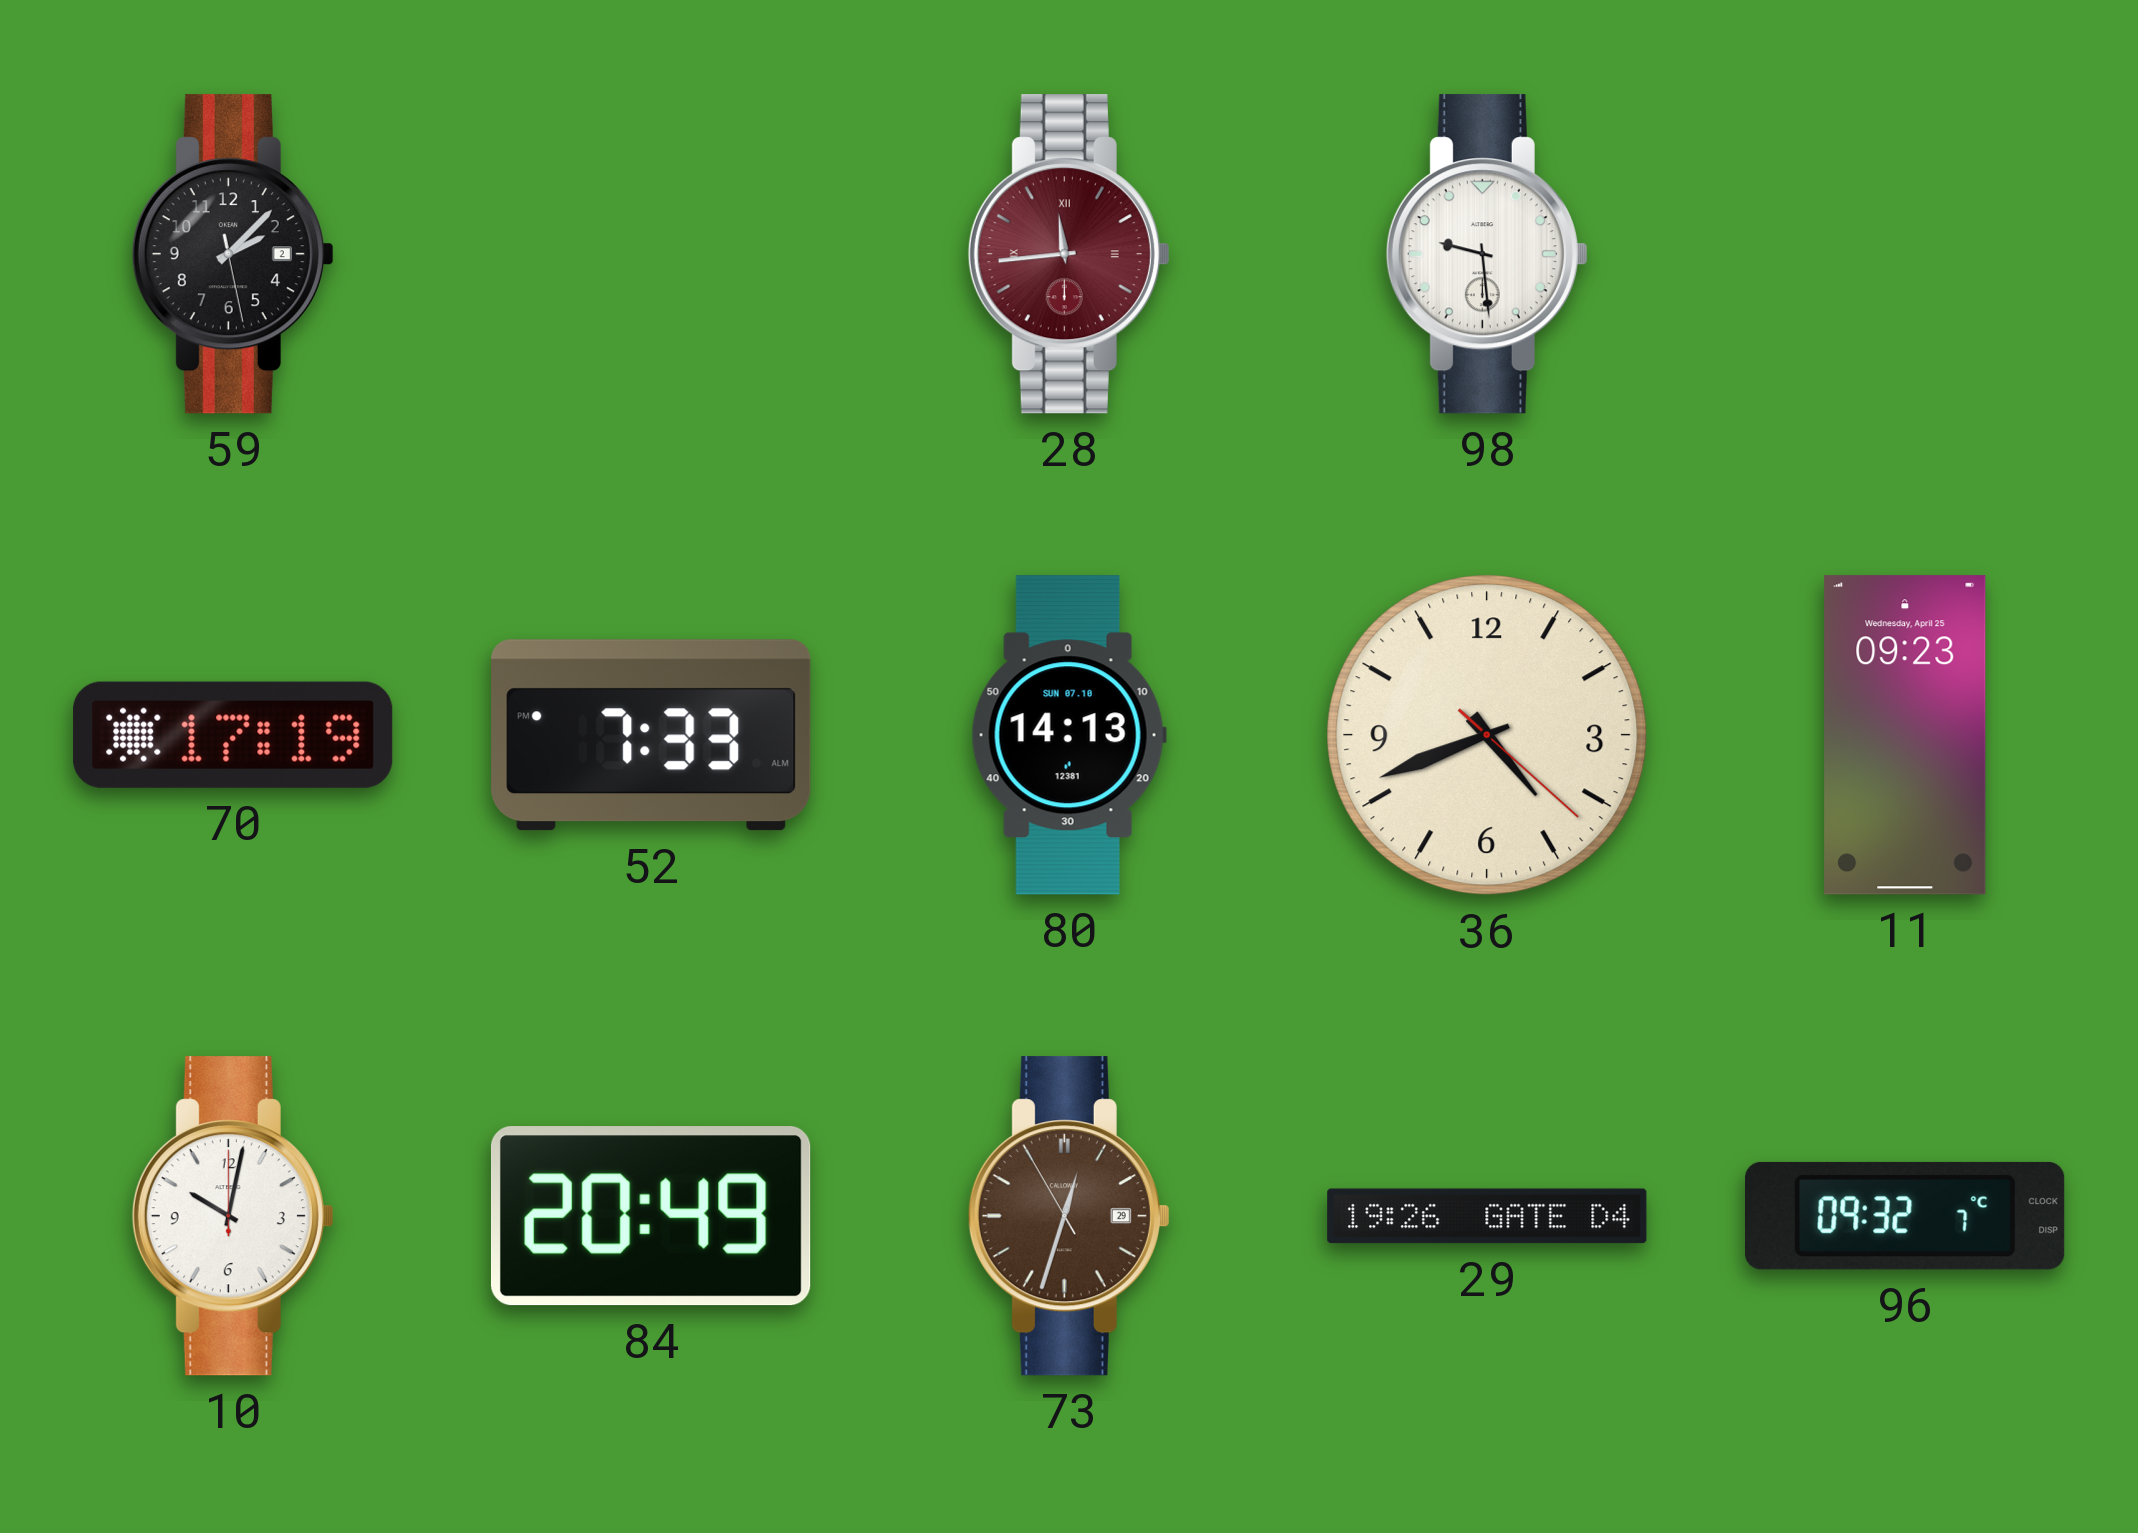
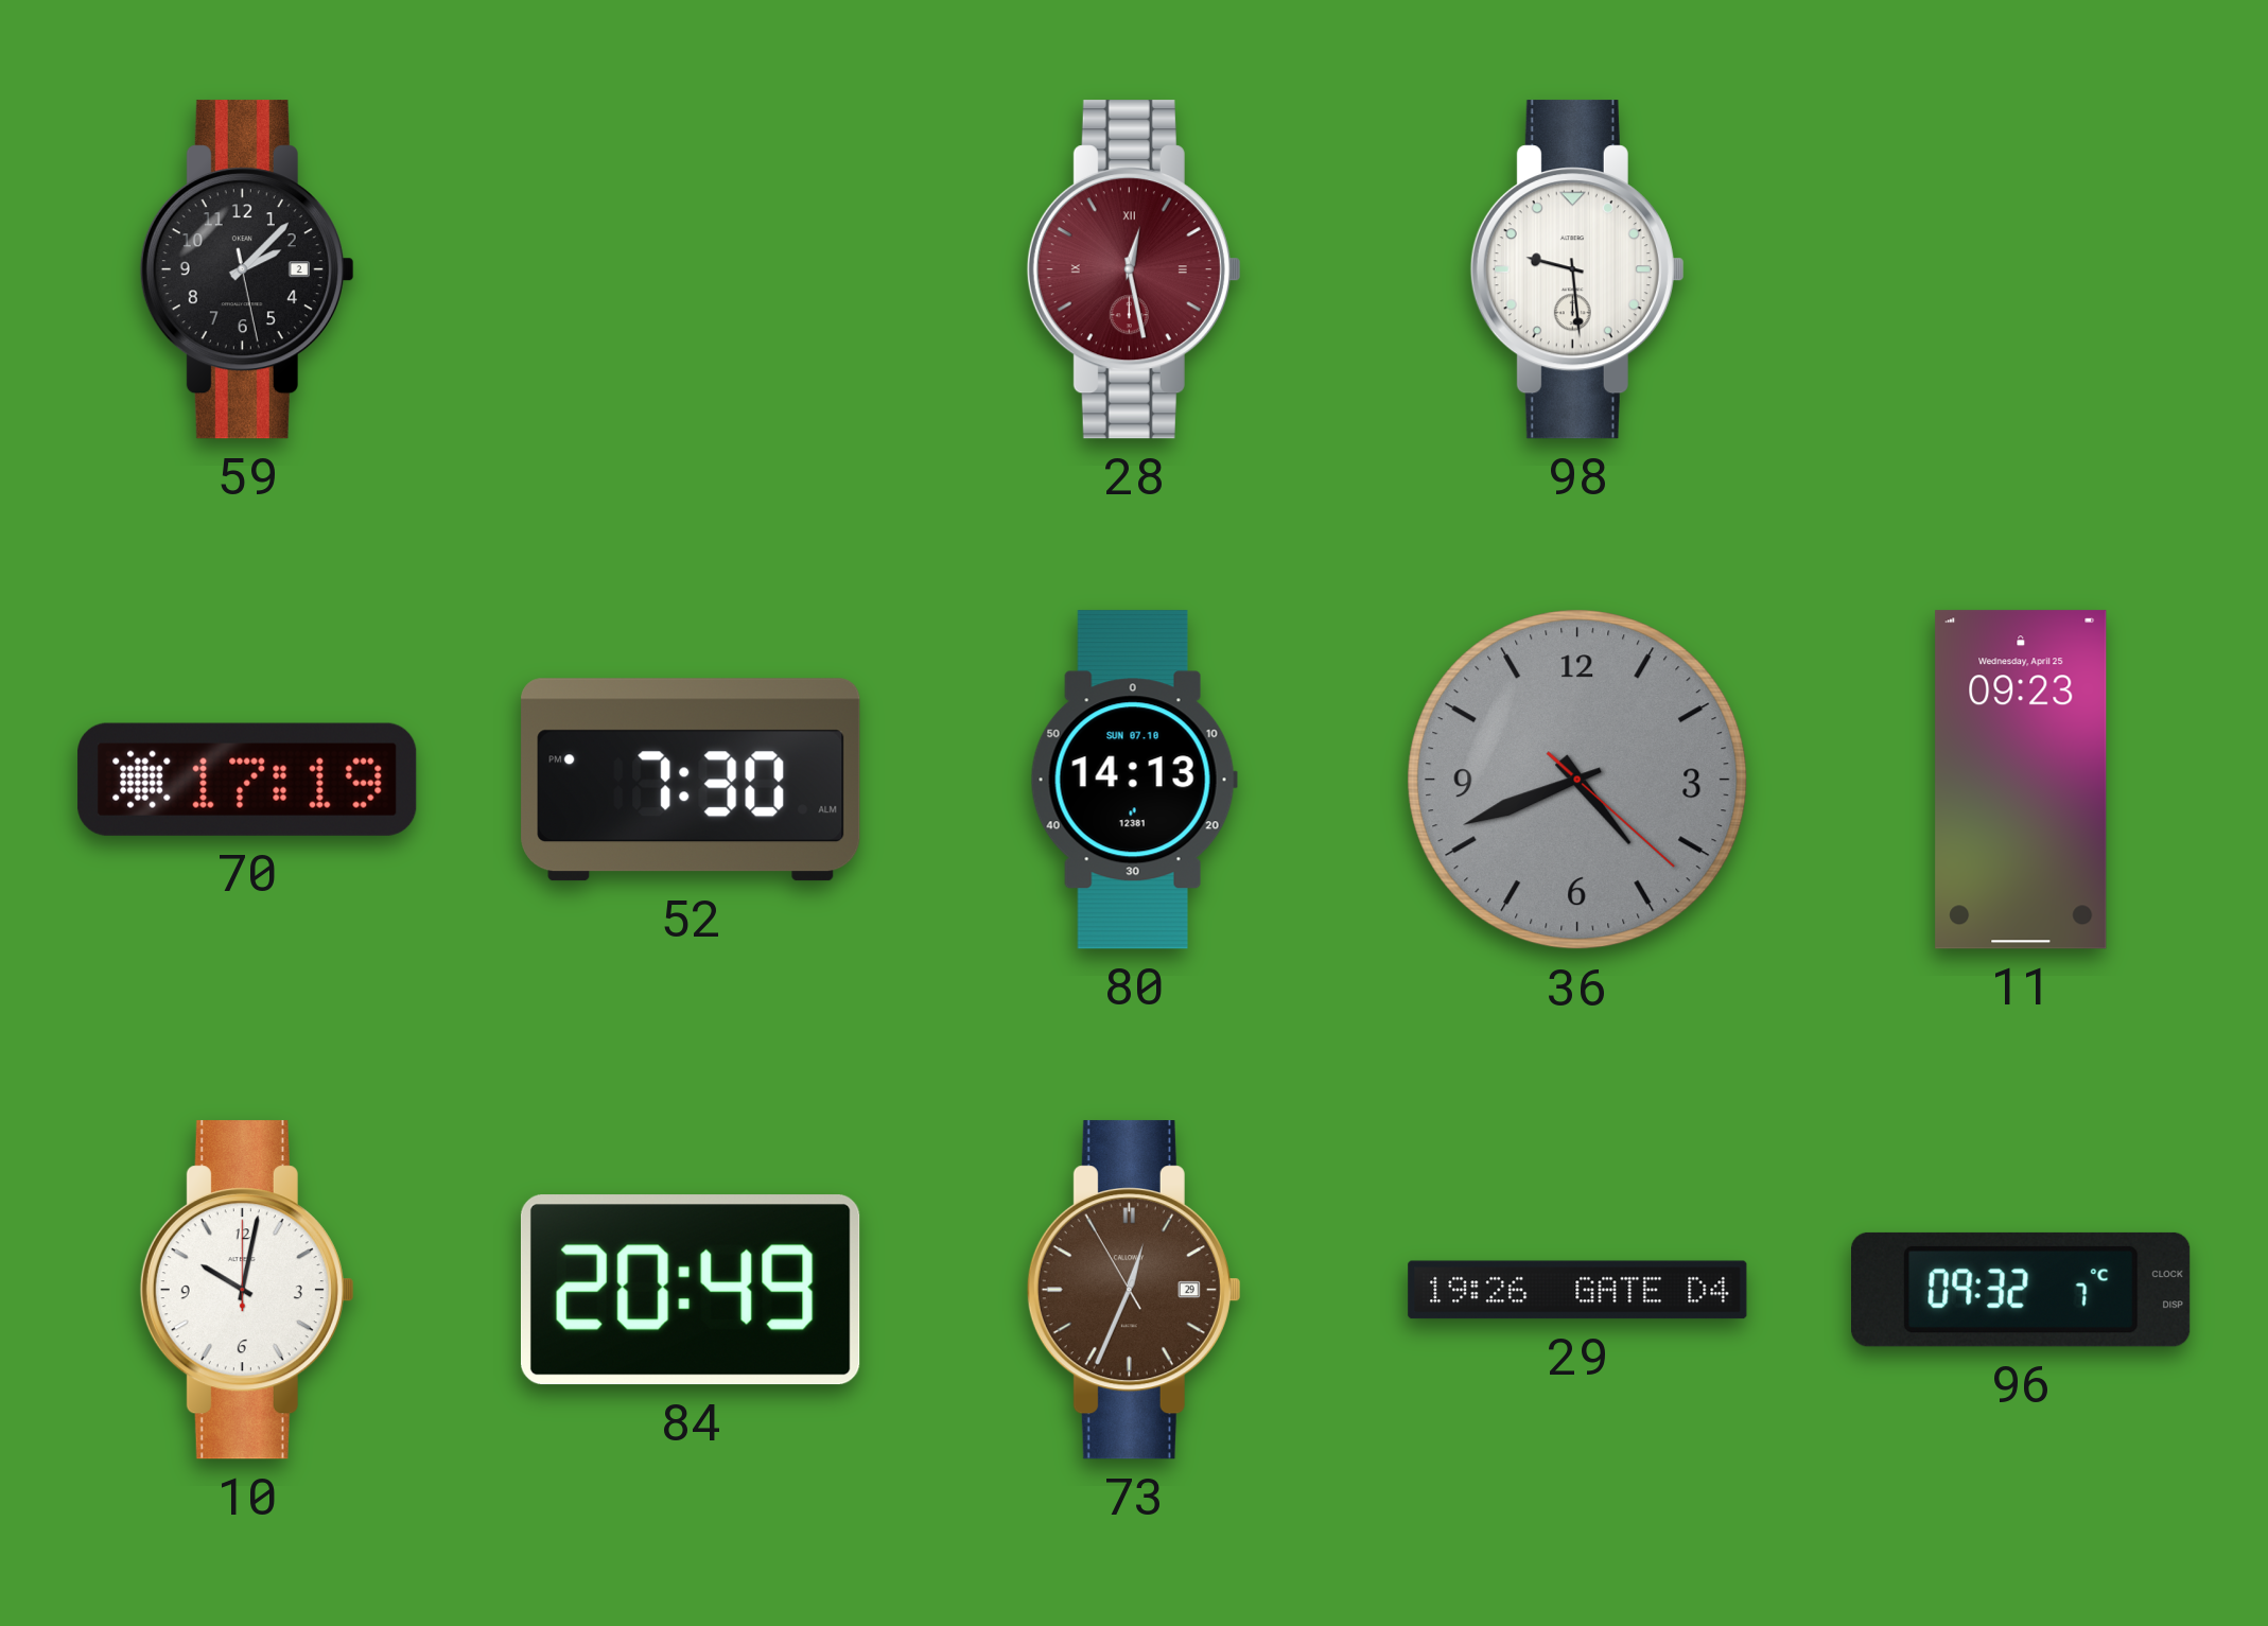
28: 11:44 -> 12:28 (1134, 269)
52: 7:33 -> 7:30 (691, 780)
36 dial: cream -> grey (1577, 780)
73: 12:32 -> 12:33 (1134, 1290)
